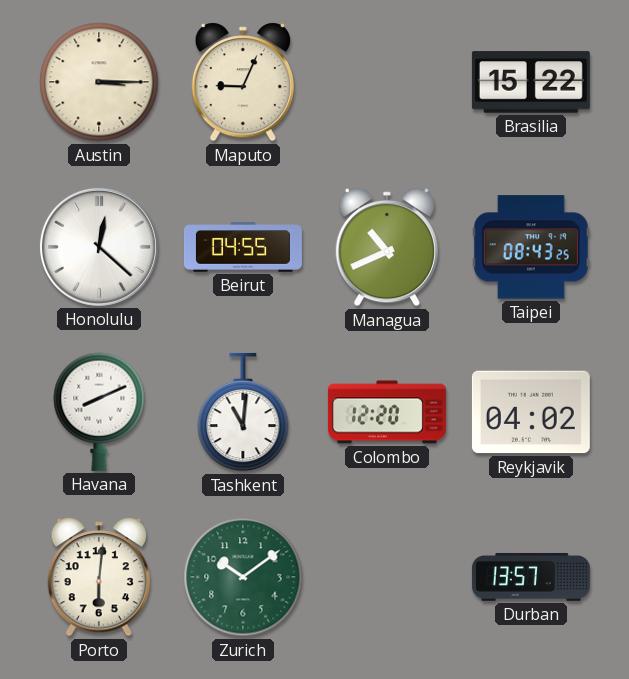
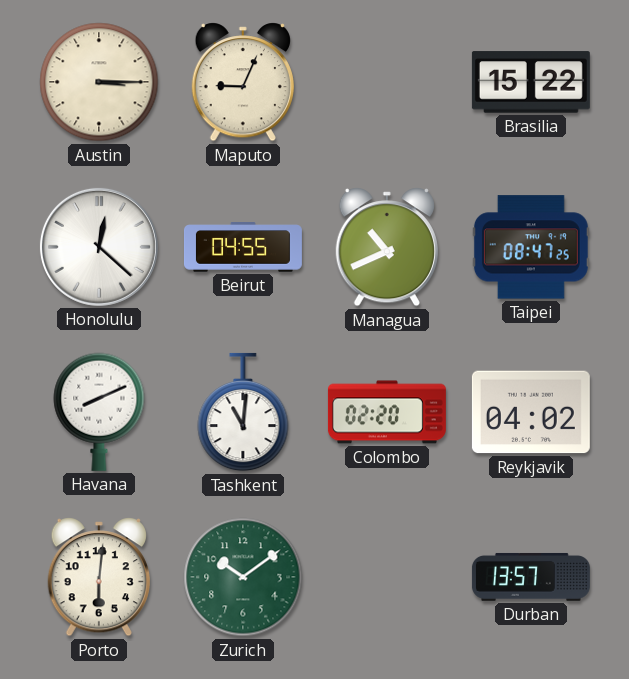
Taipei: 08:43 -> 08:47 (531, 247)
Colombo: 12:20 -> 02:20 (387, 412)
